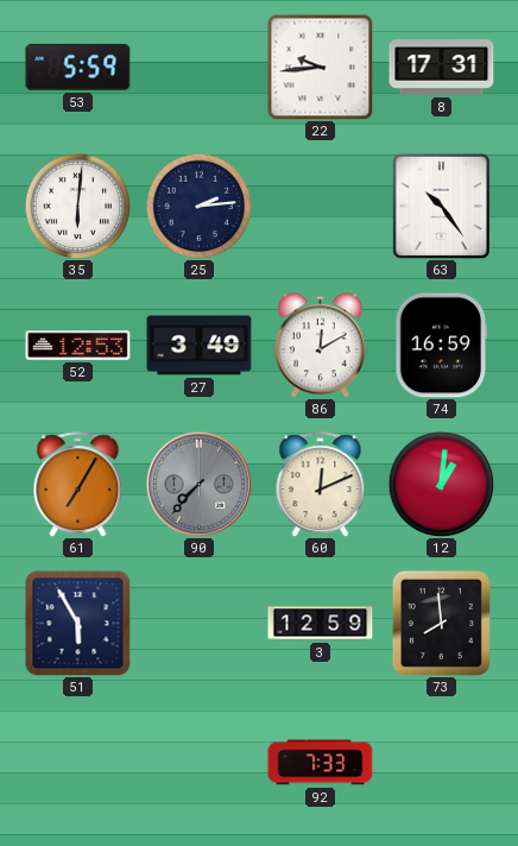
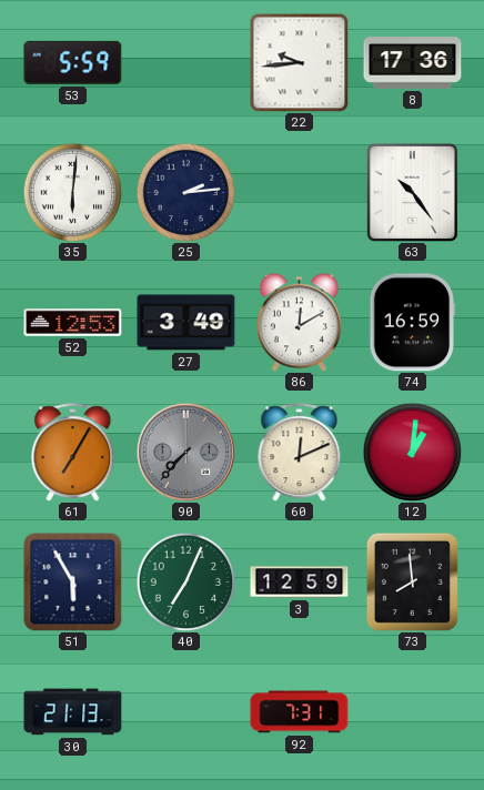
8: 17:31 -> 17:36 (413, 63)
40: none -> 7:04 (185, 581)
30: none -> 21:13 (73, 712)
92: 7:33 -> 7:31 (300, 712)
